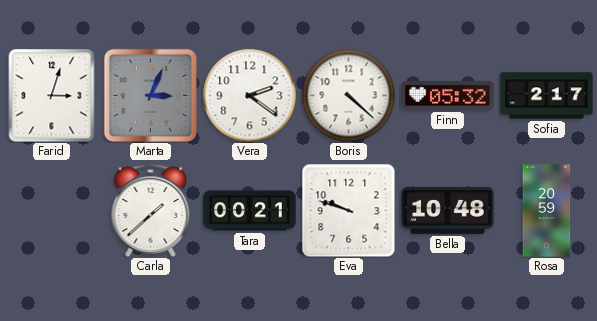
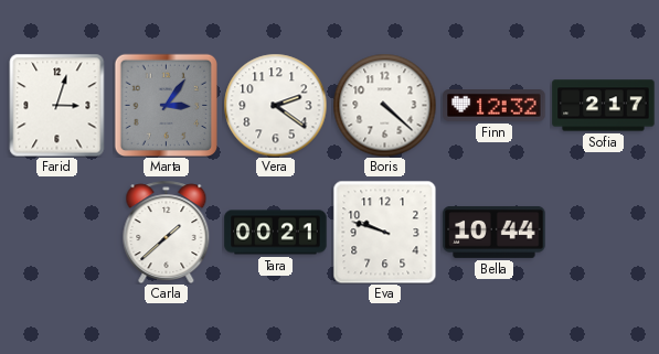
Marta: 3:04 -> 3:06 (166, 105)
Finn: 05:32 -> 12:32 (495, 106)
Bella: 10:48 -> 10:44 (495, 233)
Rosa: 20:59 -> none (547, 211)
